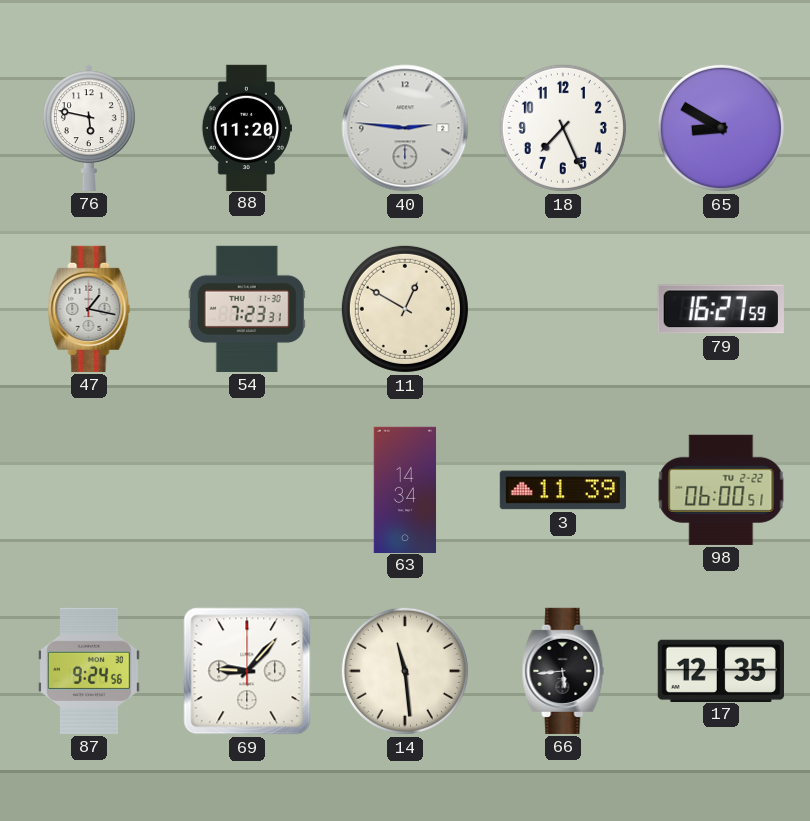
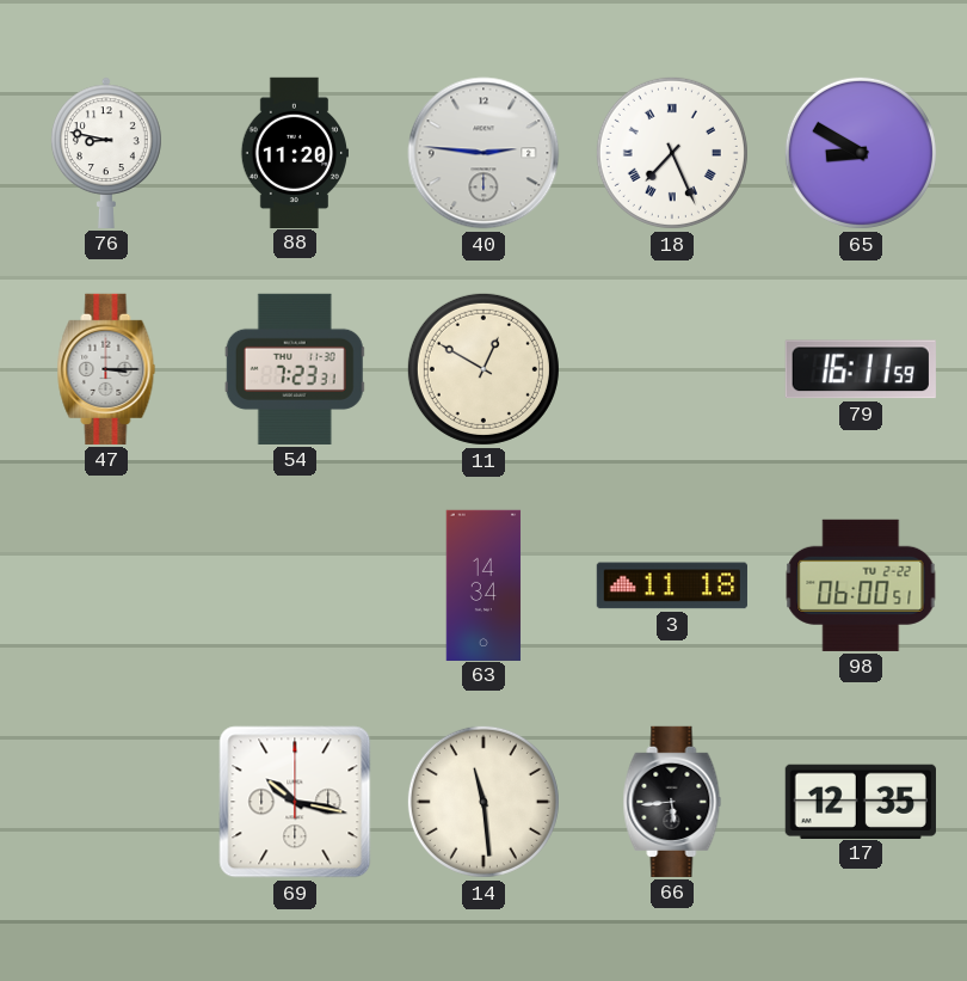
76: 5:47 -> 8:47 (106, 153)
18 numerals: Arabic -> Roman (672, 153)
47: 1:17 -> 3:15 (106, 369)
79: 16:27 -> 16:11 (861, 369)
3: 11:39 -> 11:18 (672, 585)
87: 9:24 -> none (89, 671)
69: 9:07 -> 10:17 (295, 802)
